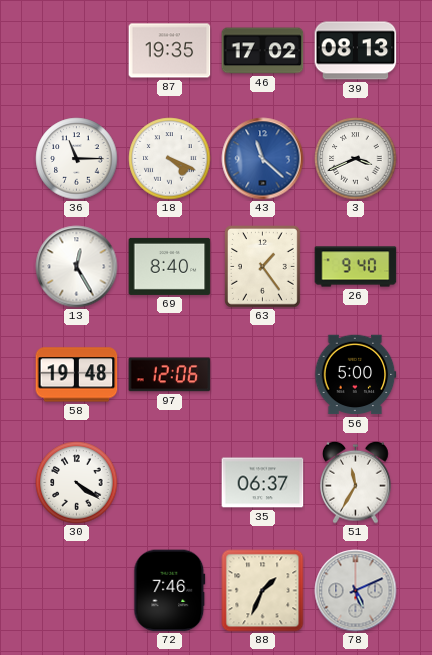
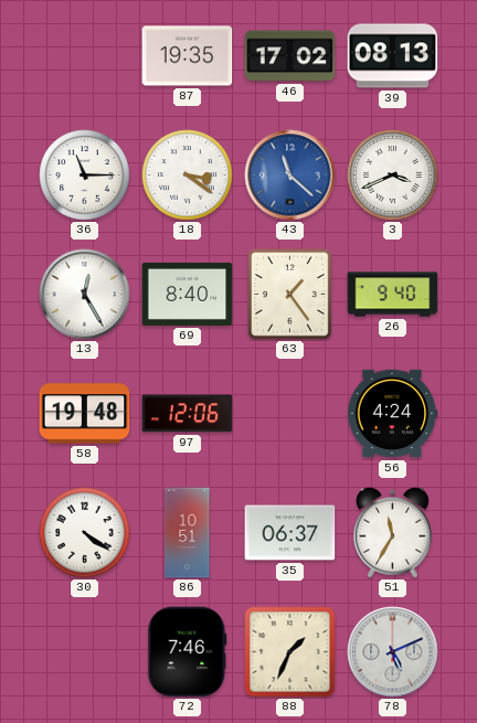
18: 4:19 -> 3:21 (188, 176)
56: 5:00 -> 4:24 (392, 414)
86: none -> 10:51 (188, 533)
